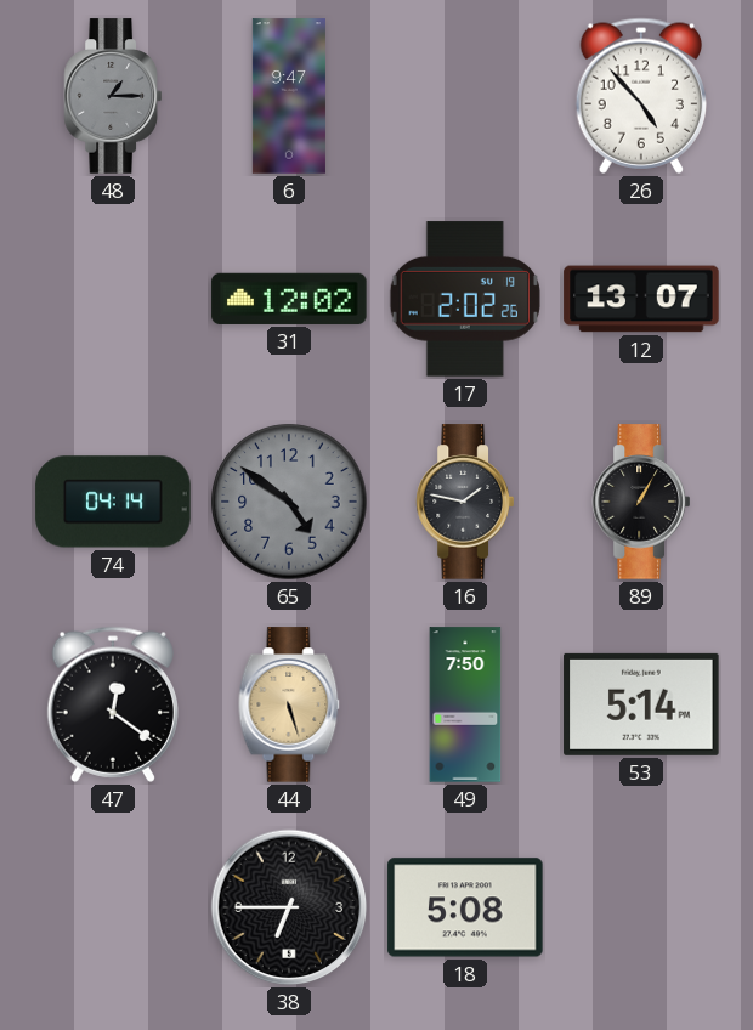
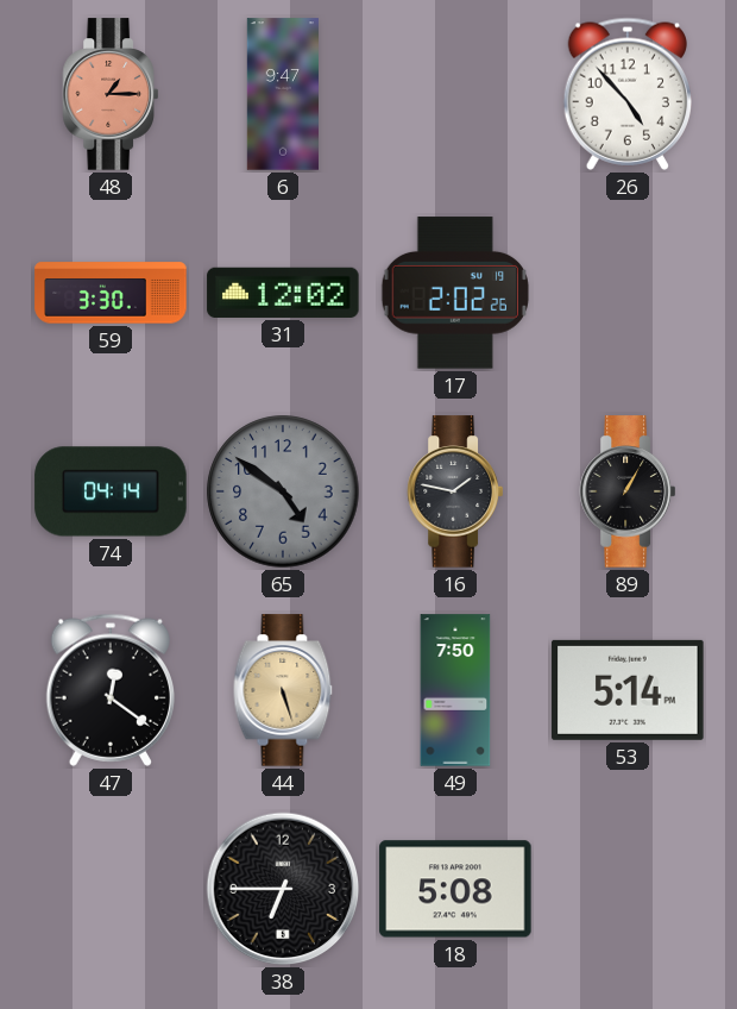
48 dial: grey -> salmon (109, 94)
59: none -> 3:30 (111, 293)
12: 13:07 -> none (641, 299)
